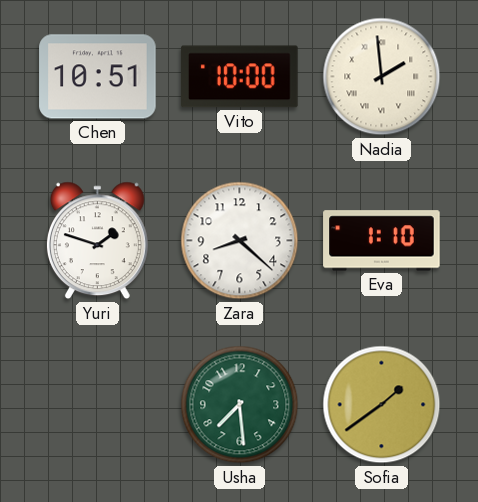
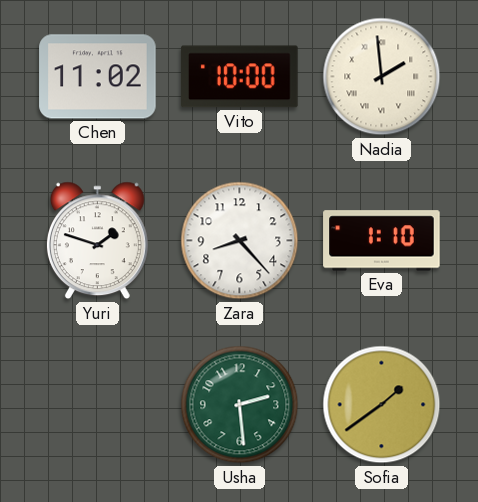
Chen: 10:51 -> 11:02 (98, 77)
Zara: 8:22 -> 8:23 (240, 241)
Usha: 7:29 -> 2:29 (240, 405)
